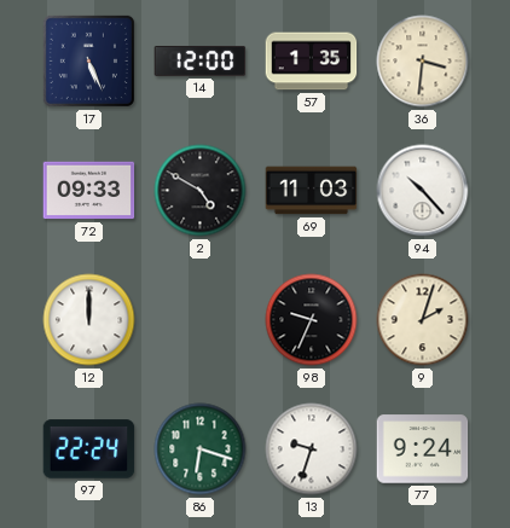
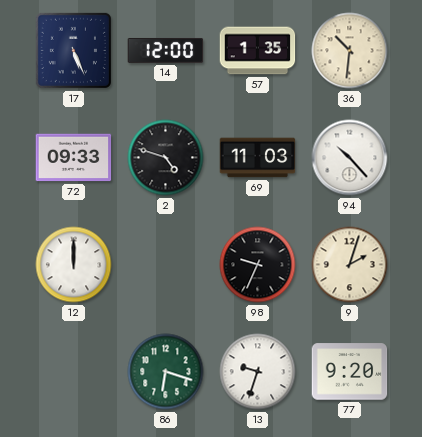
36: 3:31 -> 10:31 (350, 51)
2: 4:50 -> 4:48 (166, 158)
97: 22:24 -> none (89, 449)
77: 9:24 -> 9:20 (350, 372)
